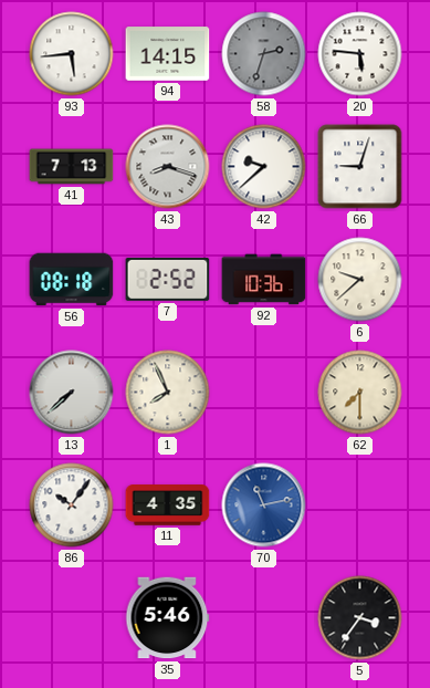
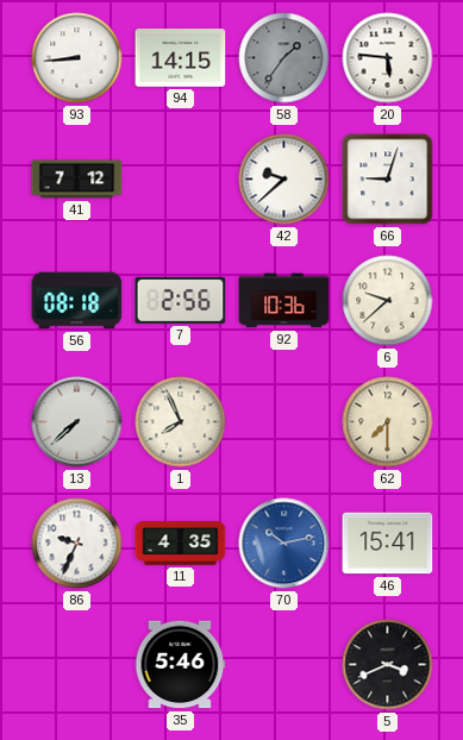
93: 5:44 -> 8:44 (77, 58)
58: 2:33 -> 1:36 (284, 58)
41: 7:13 -> 7:12 (77, 180)
43: 8:18 -> none (168, 167)
7: 2:52 -> 2:56 (181, 301)
86: 10:06 -> 9:34 (77, 544)
70: 11:13 -> 10:13 (284, 544)
46: none -> 15:41 (388, 544)
5: 3:36 -> 3:41 (388, 665)
